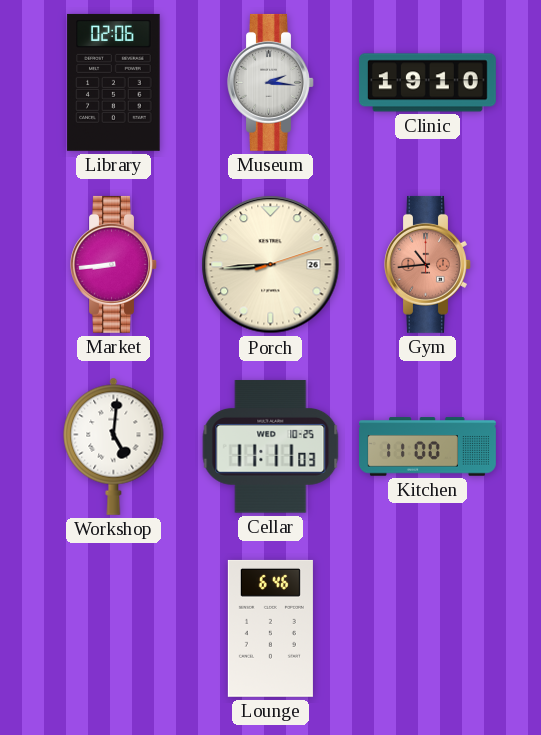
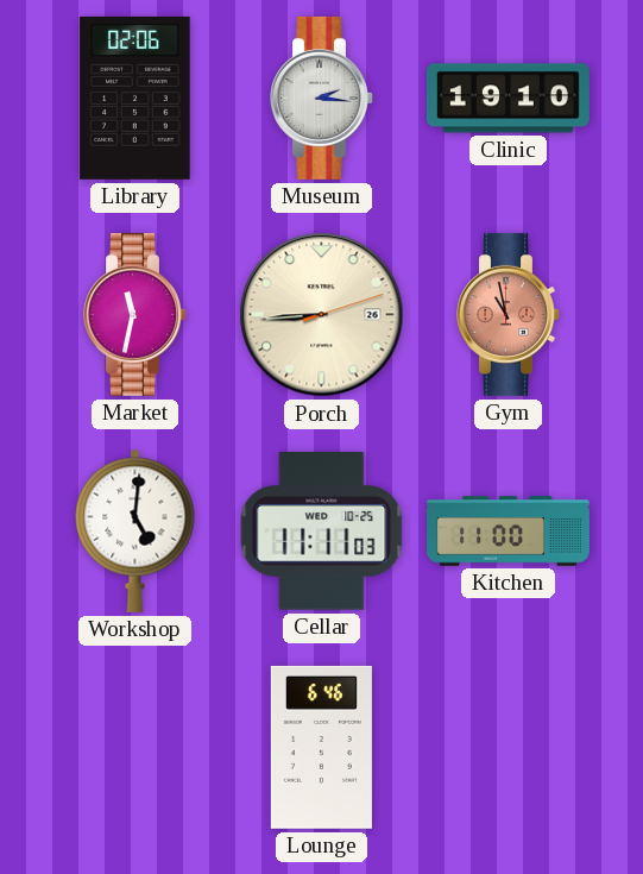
Market: 8:44 -> 11:32 (135, 314)
Gym: 10:44 -> 10:58 (509, 314)
